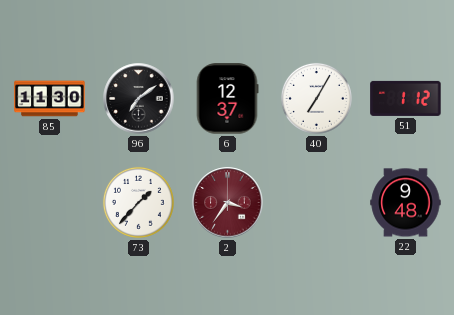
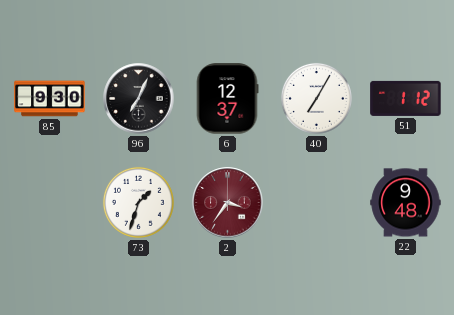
85: 11:30 -> 9:30 (50, 99)
96: 7:09 -> 7:04 (139, 99)
73: 1:37 -> 1:33 (138, 202)
